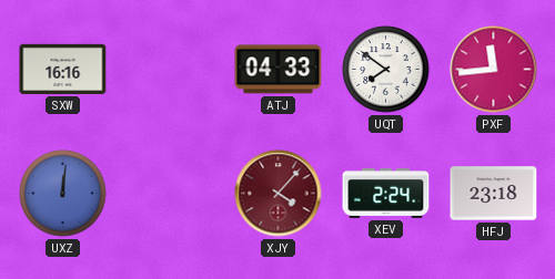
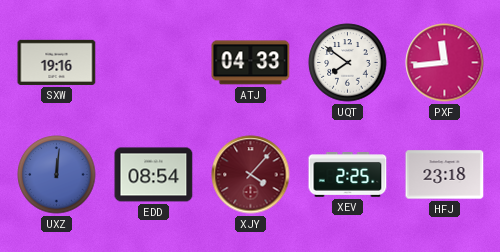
SXW: 16:16 -> 19:16 (57, 62)
EDD: none -> 08:54 (154, 175)
XEV: 2:24 -> 2:25 (348, 175)
